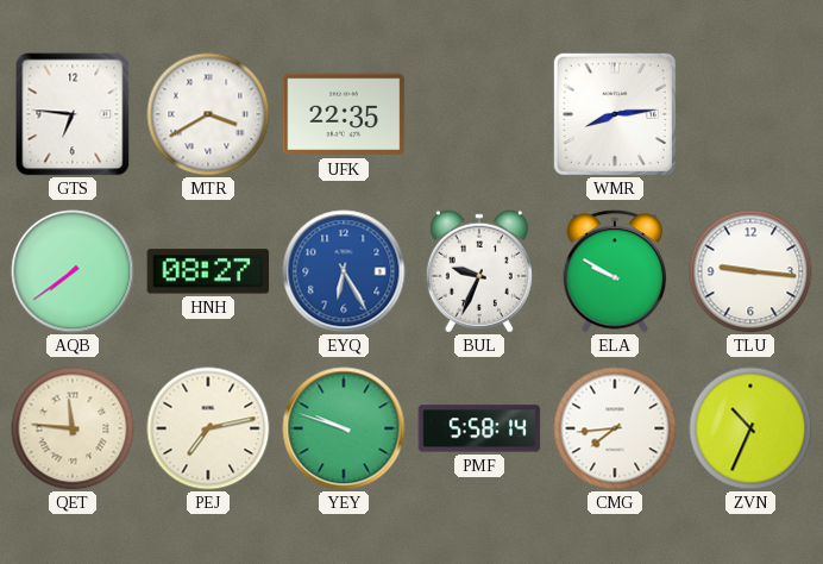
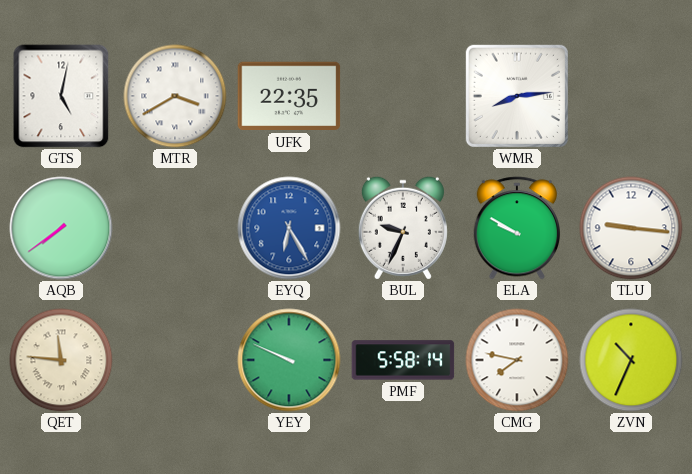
GTS: 6:46 -> 5:02 (61, 96)
HNH: 08:27 -> none (208, 271)
PEJ: 7:13 -> none (208, 428)
YEY: 9:48 -> 9:49 (289, 360)
CMG: 7:44 -> 7:47 (517, 360)
